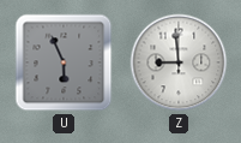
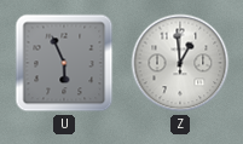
Z: 8:59 -> 12:59 (180, 63)
